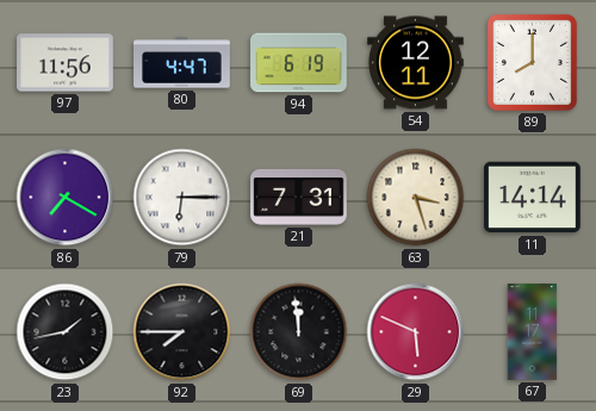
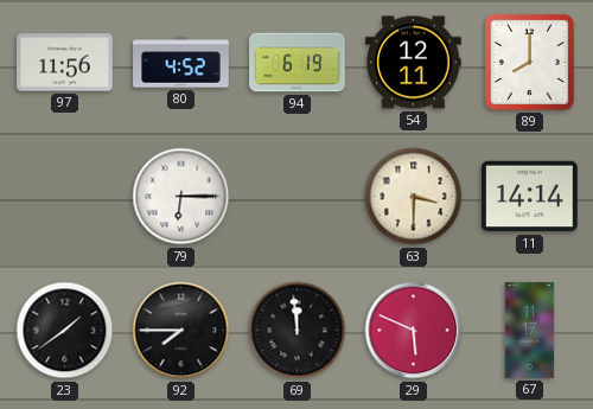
80: 4:47 -> 4:52 (181, 63)
86: 7:20 -> none (66, 198)
21: 7:31 -> none (299, 198)
63: 3:27 -> 3:30 (414, 197)
23: 1:43 -> 1:39 (65, 331)
